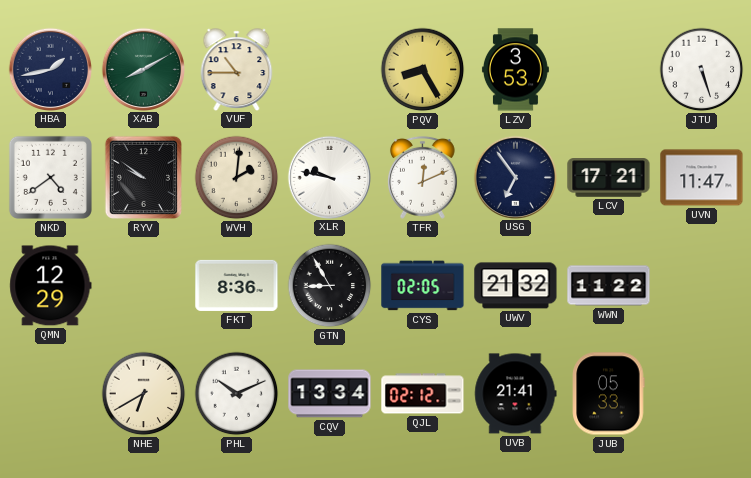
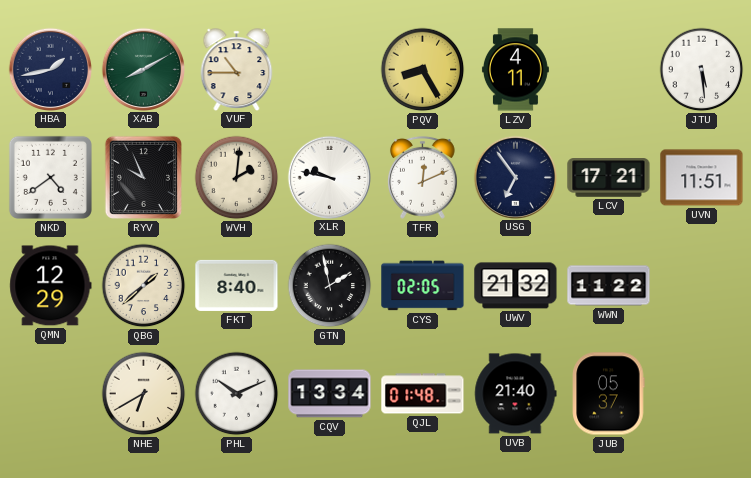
LZV: 3:53 -> 4:11 (515, 70)
JTU: 5:27 -> 5:29 (702, 70)
RYV: 9:51 -> 9:56 (143, 177)
UVN: 11:47 -> 11:51 (702, 178)
QBG: none -> 1:38 (144, 286)
FKT: 8:36 -> 8:40 (237, 285)
GTN: 8:55 -> 1:58 (330, 286)
QJL: 02:12 -> 01:48 (423, 394)
UVB: 21:41 -> 21:40 (516, 394)
JUB: 05:33 -> 05:37 (609, 394)
